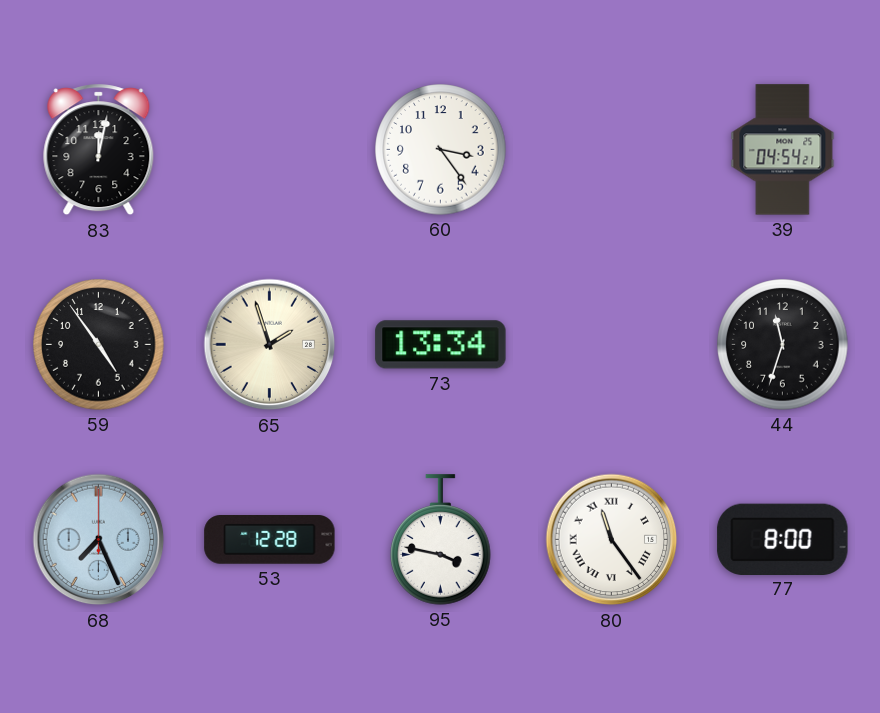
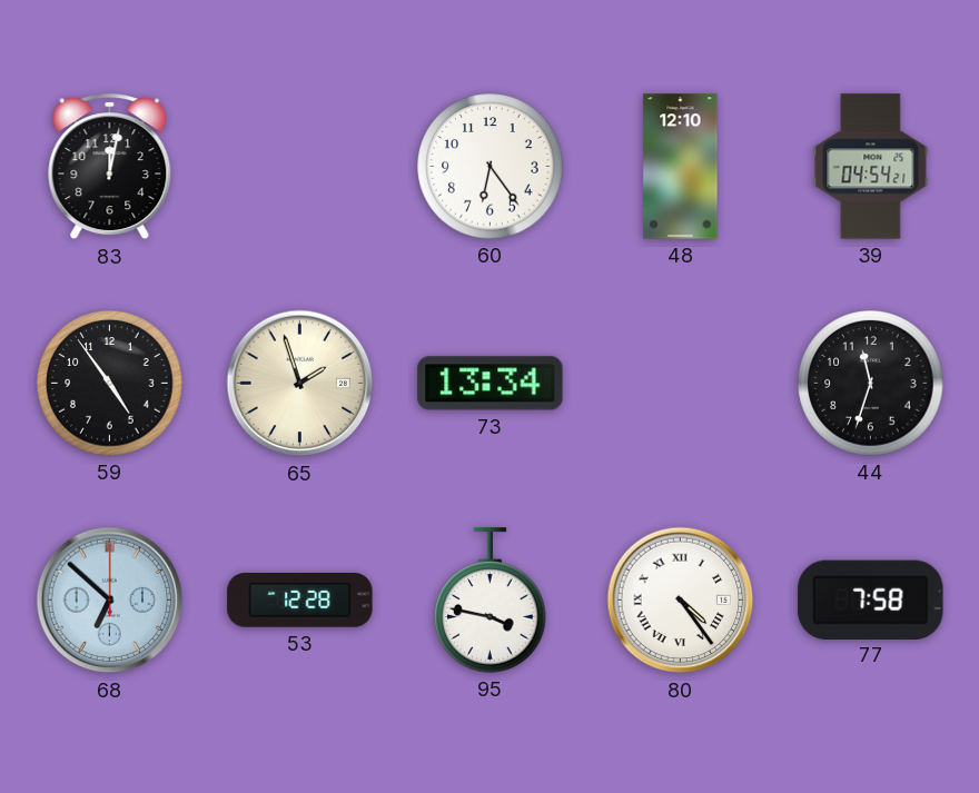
60: 3:24 -> 6:24 (491, 167)
48: none -> 12:10 (681, 167)
68: 7:26 -> 6:52 (110, 601)
80: 11:24 -> 4:24 (681, 601)
77: 8:00 -> 7:58 (871, 599)
